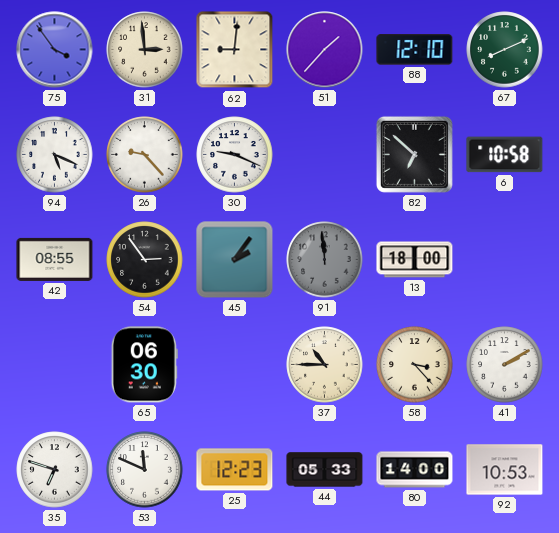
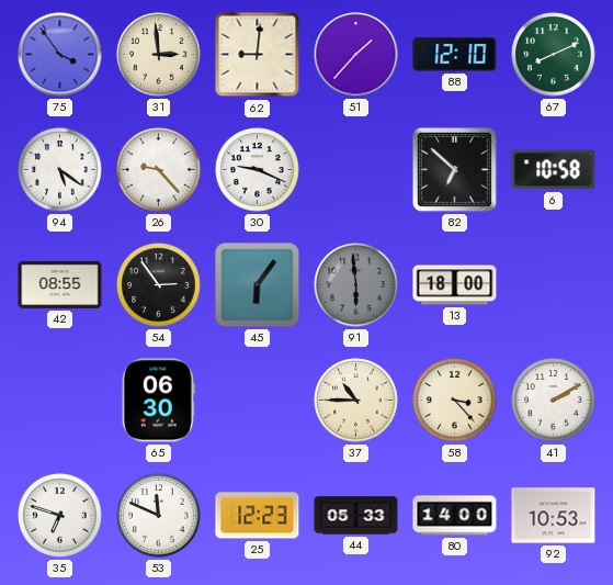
94: 5:19 -> 5:21 (60, 170)
45: 2:06 -> 6:06 (258, 285)
91: 11:59 -> 5:59 (356, 285)
